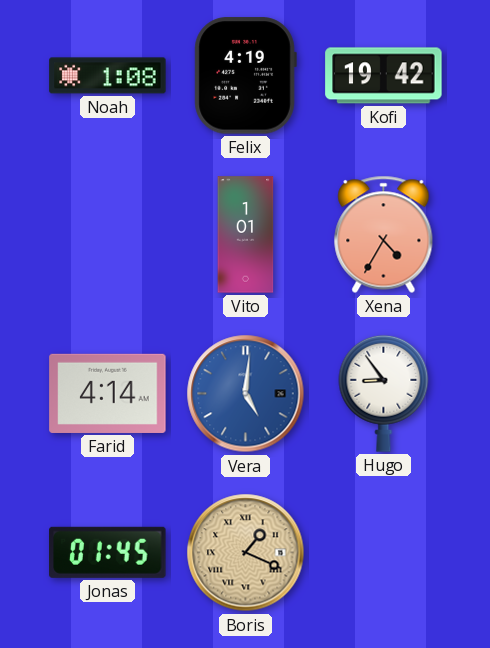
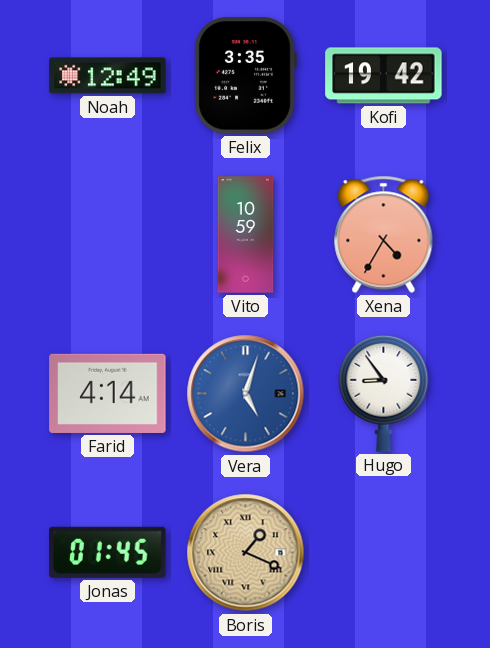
Noah: 1:08 -> 12:49 (108, 76)
Felix: 4:19 -> 3:35 (245, 76)
Vito: 1:01 -> 10:59 (246, 235)
Vera: 5:01 -> 5:03 (246, 394)
